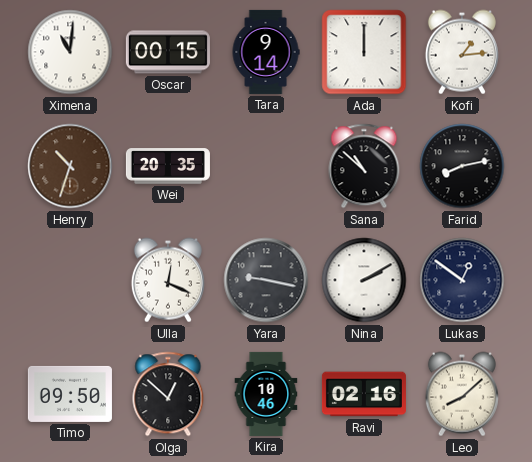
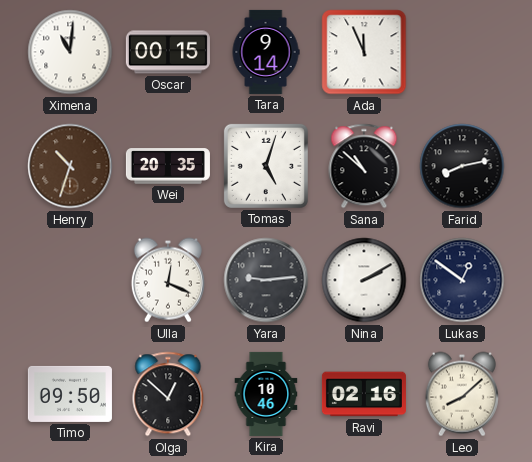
Ada: 12:00 -> 11:56 (364, 52)
Kofi: 1:14 -> none (462, 52)
Tomas: none -> 5:03 (266, 166)
Yara: 9:17 -> 9:14 (266, 280)
